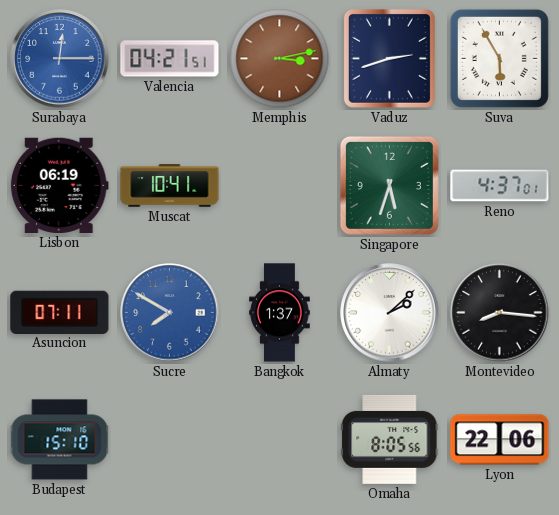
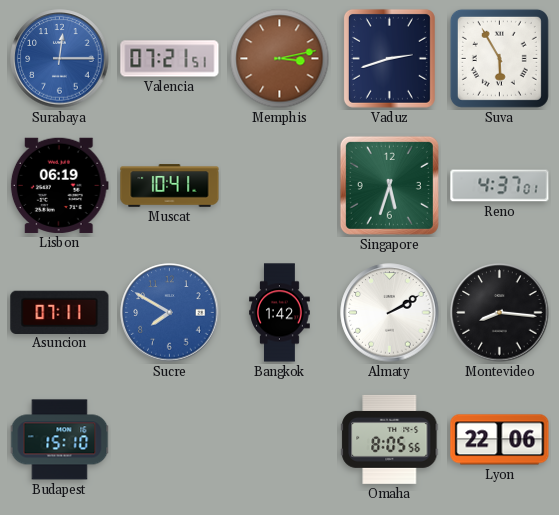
Valencia: 04:21 -> 07:21 (170, 59)
Bangkok: 1:37 -> 1:42 (280, 313)
Almaty: 2:08 -> 2:10 (390, 313)
